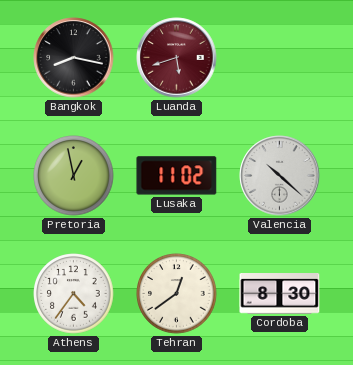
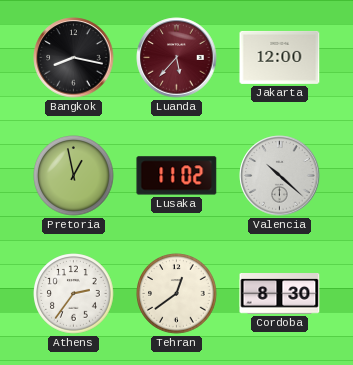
Luanda: 5:42 -> 5:37 (177, 58)
Jakarta: none -> 12:00 (280, 57)
Athens: 4:36 -> 2:36 (74, 294)
